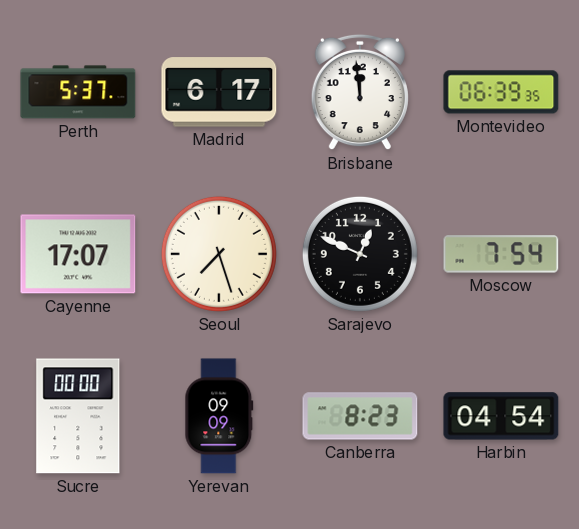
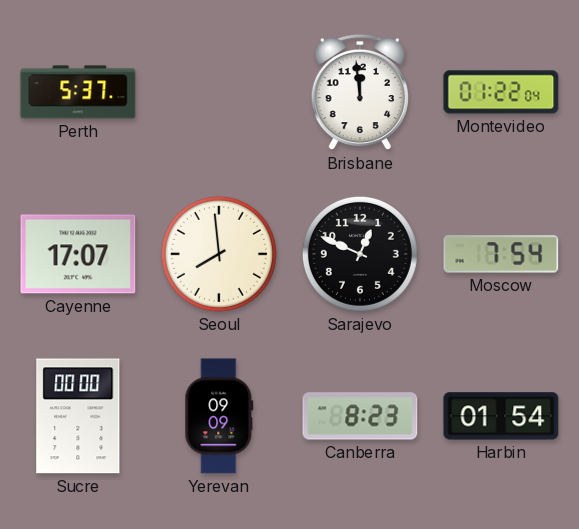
Madrid: 6:17 -> none (219, 92)
Montevideo: 06:39 -> 01:22 (501, 92)
Seoul: 7:27 -> 7:59 (219, 254)
Harbin: 04:54 -> 01:54 (501, 416)
